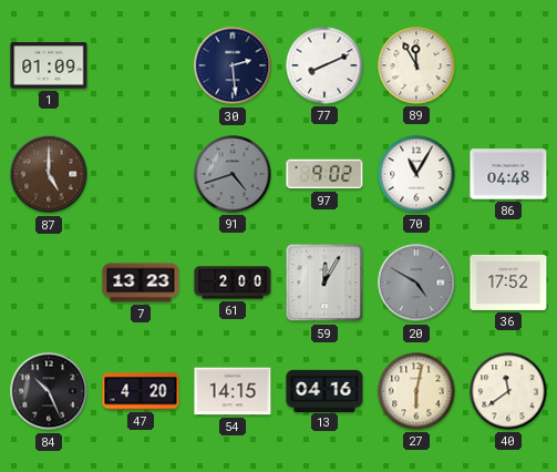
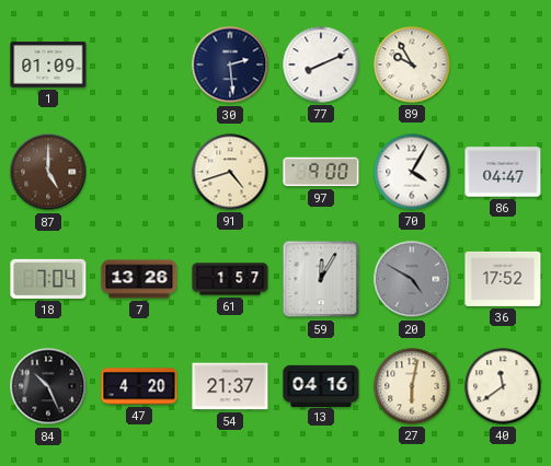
89: 11:55 -> 9:55 (412, 65)
91 dial: grey -> cream (230, 172)
97: 9:02 -> 9:00 (321, 172)
70: 11:05 -> 4:05 (412, 172)
86: 04:48 -> 04:47 (503, 172)
18: none -> 7:04 (48, 279)
7: 13:23 -> 13:26 (139, 279)
61: 2:00 -> 1:57 (230, 279)
54: 14:15 -> 21:37 (230, 386)
